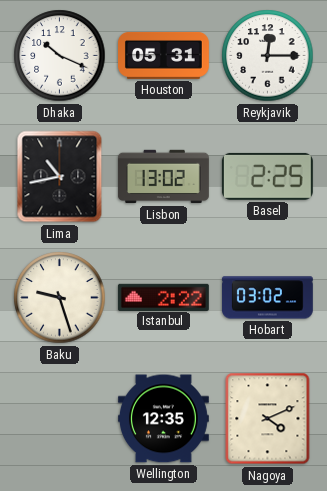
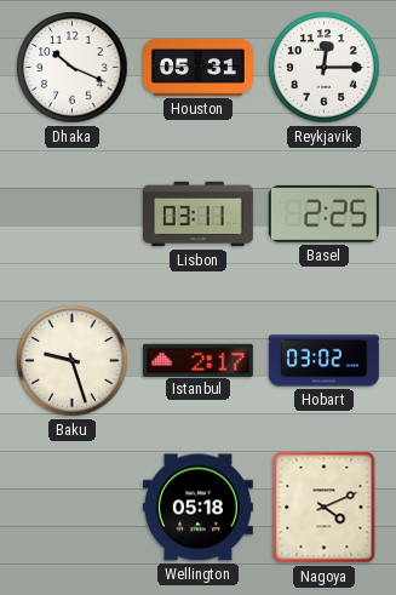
Lima: 10:43 -> none (60, 177)
Lisbon: 13:02 -> 03:11 (199, 214)
Istanbul: 2:22 -> 2:17 (197, 360)
Wellington: 12:35 -> 05:18 (197, 508)
